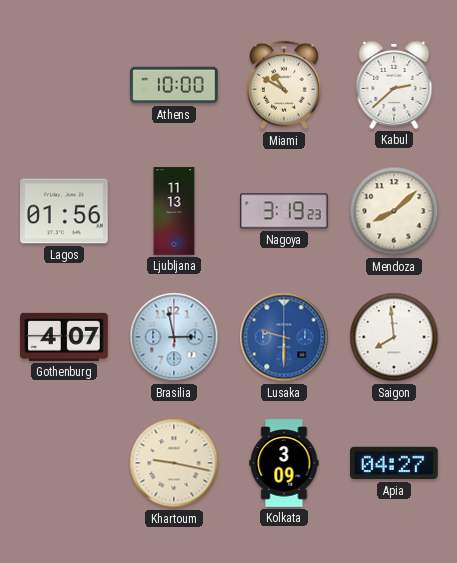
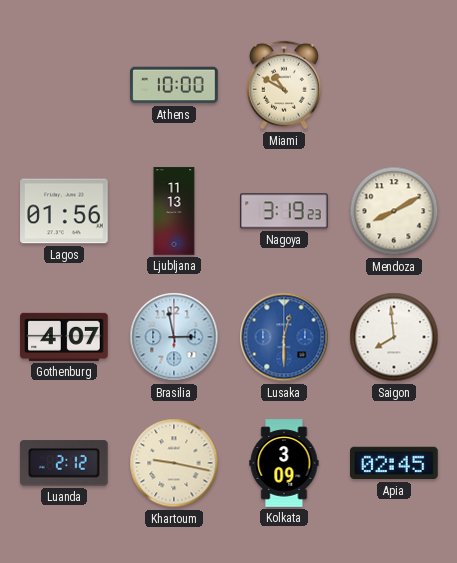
Kabul: 2:38 -> none (394, 85)
Mendoza: 8:08 -> 8:10 (394, 211)
Lusaka: 9:30 -> 12:30 (284, 337)
Luanda: none -> 2:12 (64, 463)
Apia: 04:27 -> 02:45 (395, 463)
